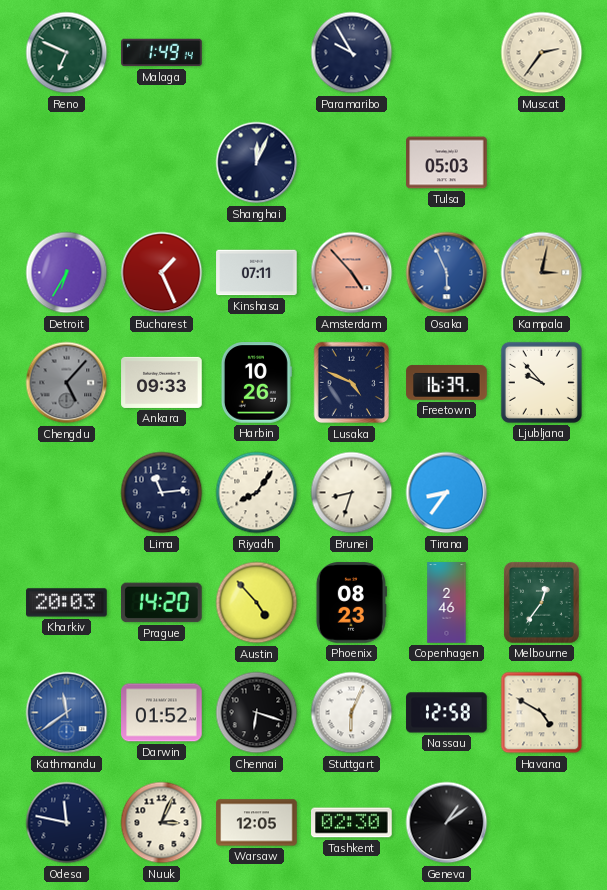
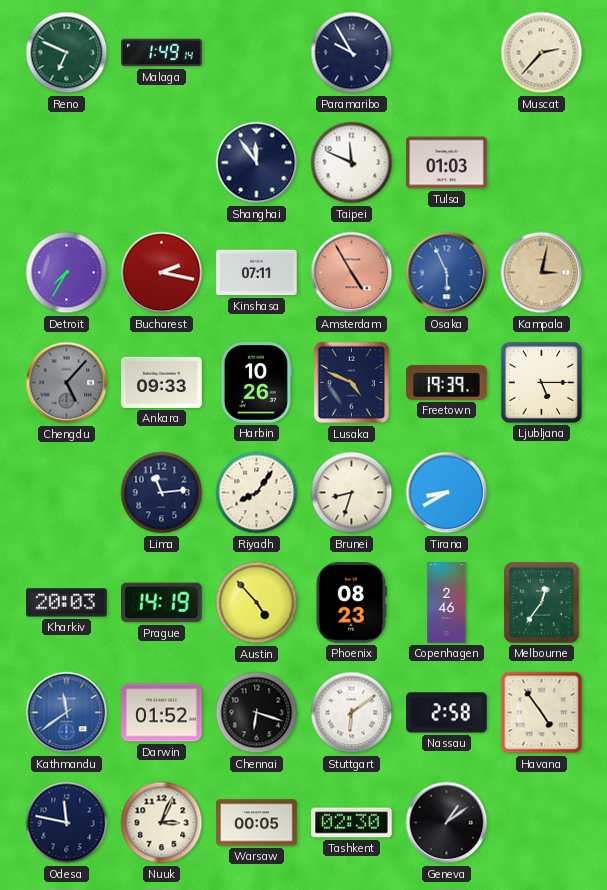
Muscat: 2:36 -> 2:37 (542, 53)
Shanghai: 12:04 -> 11:54 (257, 163)
Taipei: none -> 11:49 (352, 163)
Tulsa: 05:03 -> 01:03 (447, 163)
Detroit: 6:35 -> 7:35 (67, 273)
Bucharest: 1:26 -> 2:17 (162, 273)
Amsterdam: 4:53 -> 4:55 (352, 273)
Freetown: 16:39 -> 19:39 (447, 383)
Ljubljana: 9:53 -> 5:15 (541, 382)
Tirana: 8:36 -> 8:40 (447, 493)
Prague: 14:20 -> 14:19 (162, 603)
Stuttgart: 6:04 -> 6:09 (352, 713)
Nassau: 12:58 -> 2:58 (447, 713)
Havana: 4:50 -> 4:54 (542, 713)
Warsaw: 12:05 -> 00:05 (257, 823)
